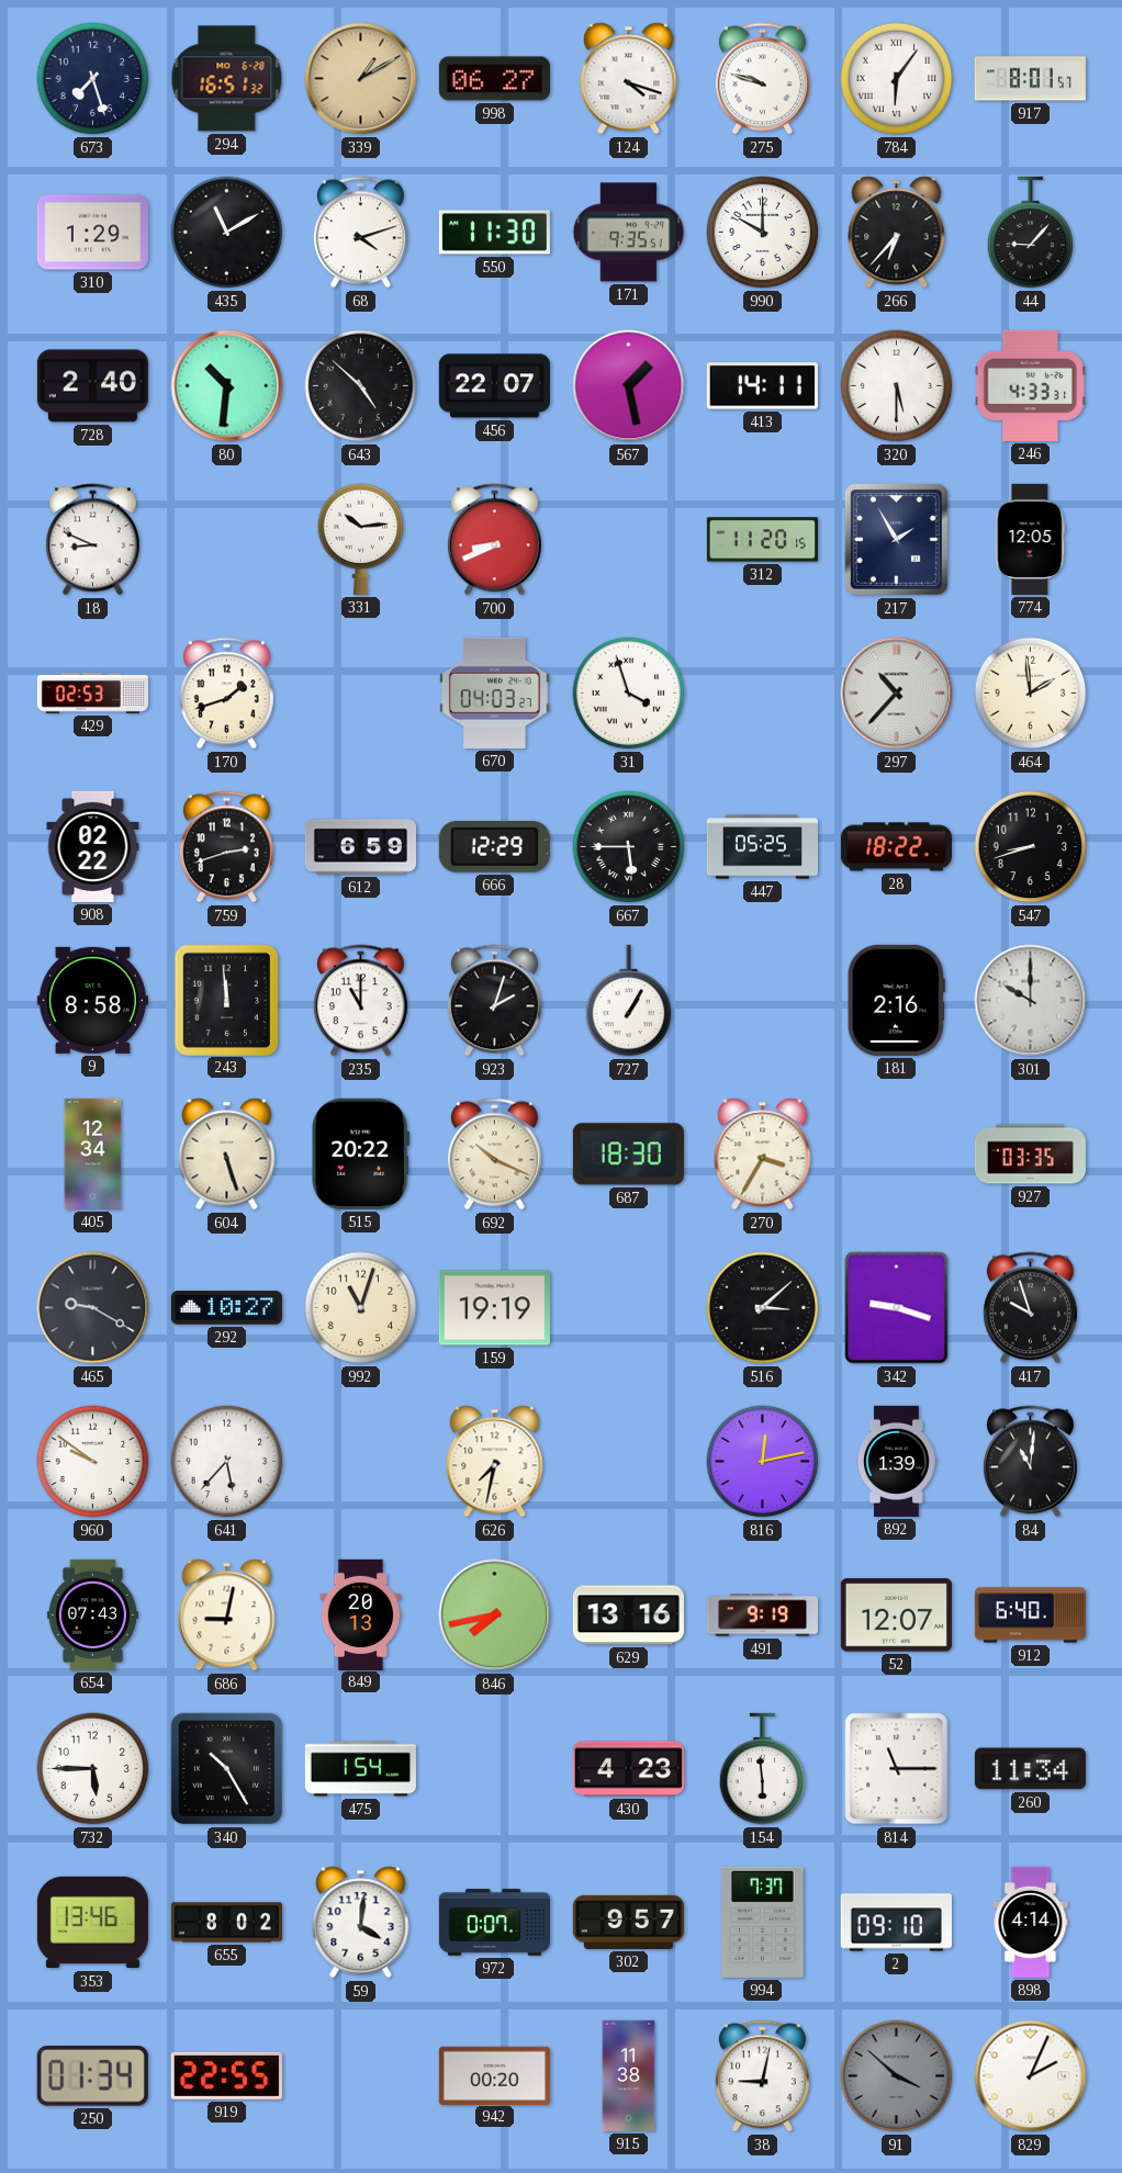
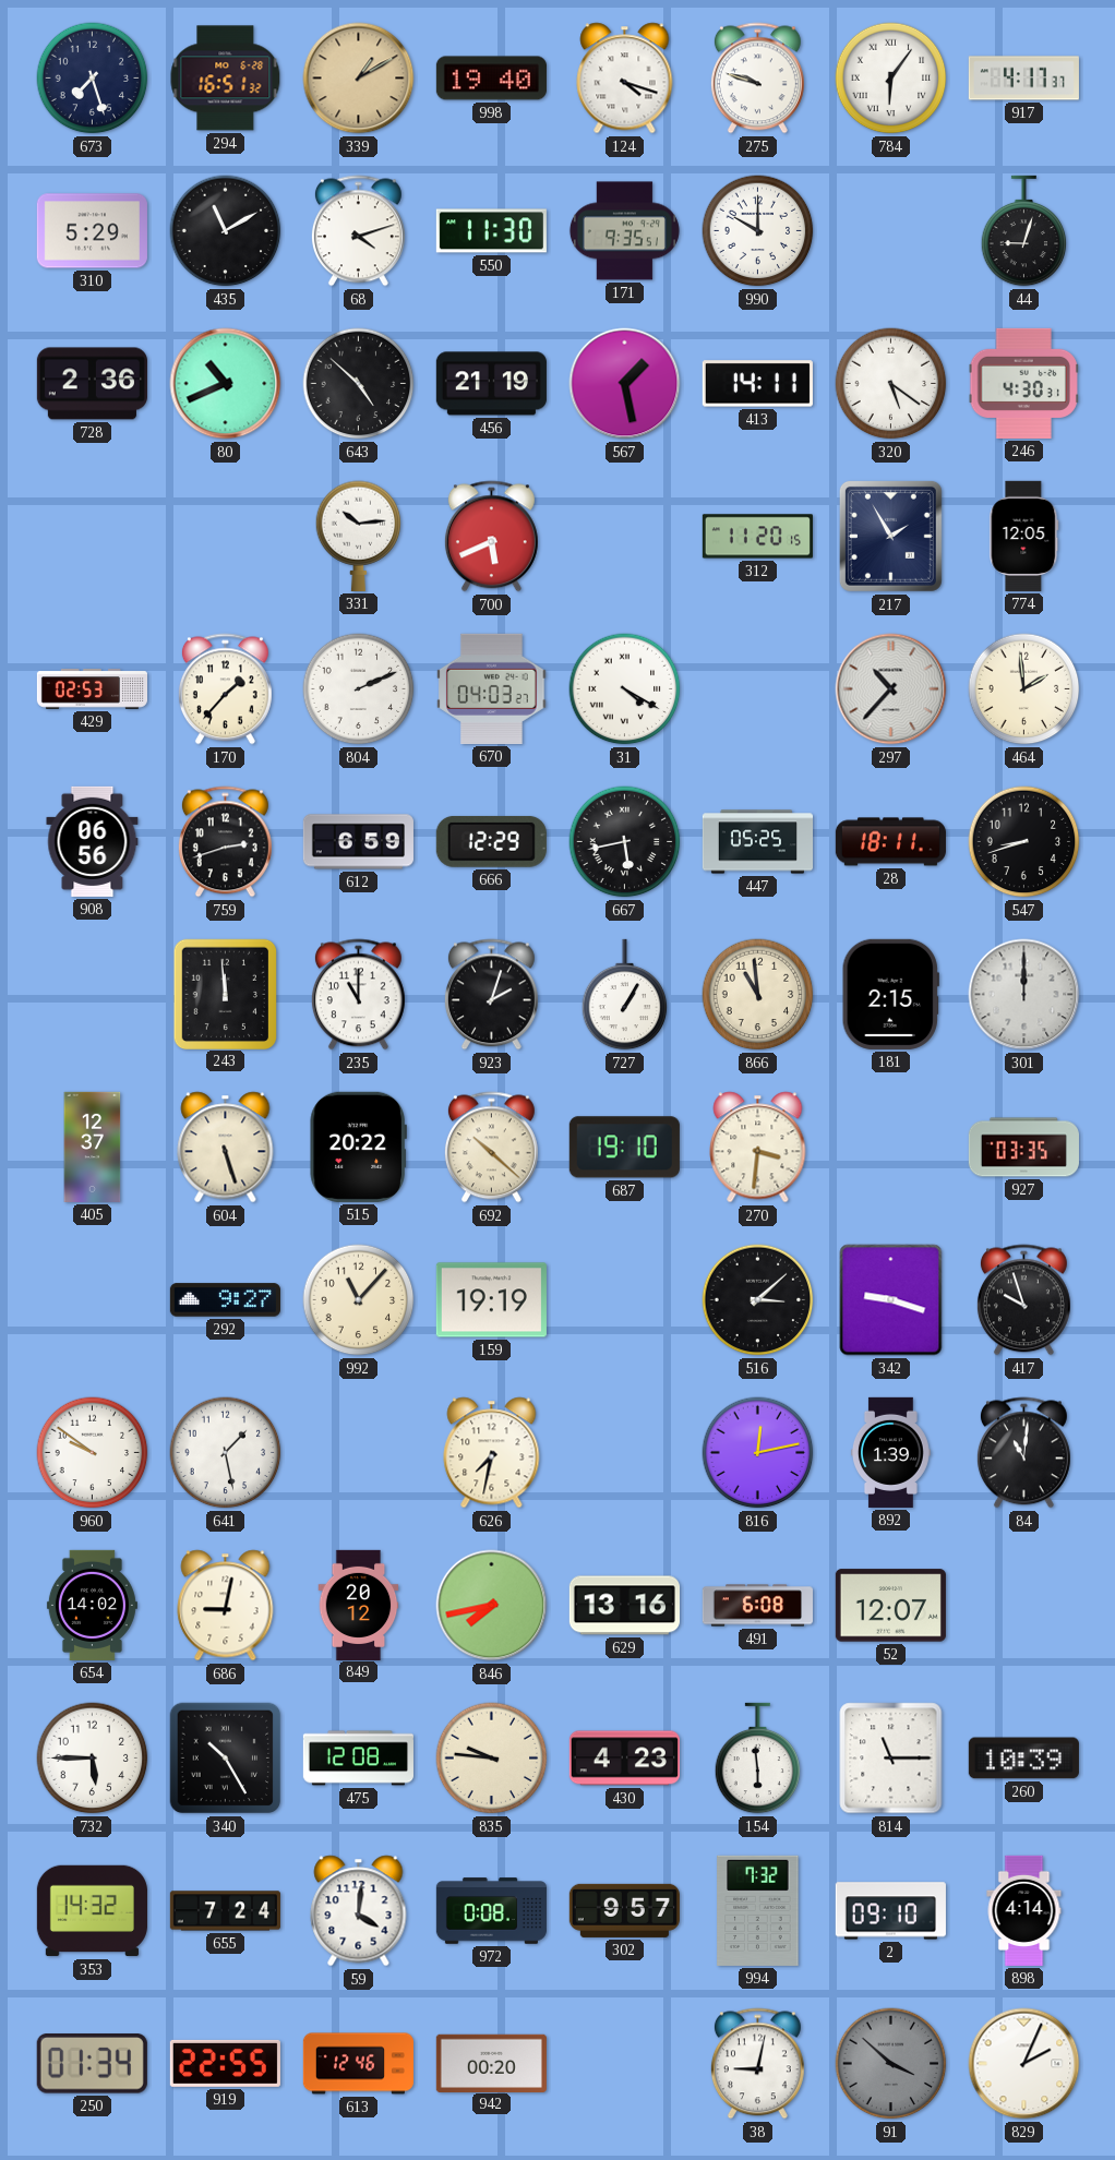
998: 06:27 -> 19:40 (491, 79)
917: 8:01 -> 4:17 (1023, 79)
310: 1:29 -> 5:29 (92, 231)
266: 6:37 -> none (897, 233)
44: 9:07 -> 9:03 (1024, 231)
728: 2:40 -> 2:36 (92, 384)
80: 10:31 -> 10:41 (226, 384)
456: 22:07 -> 21:19 (491, 384)
320: 5:30 -> 5:21 (891, 384)
246: 4:33 -> 4:30 (1023, 383)
18: 8:49 -> none (92, 540)
700: 8:41 -> 5:41 (491, 537)
170: 1:42 -> 1:37 (225, 689)
804: none -> 2:11 (359, 689)
31: 3:57 -> 4:20 (625, 689)
908: 02:22 -> 06:56 (93, 841)
667: 5:45 -> 5:43 (625, 842)
28: 18:22 -> 18:11 (890, 842)
9: 8:58 -> none (92, 1000)
866: none -> 10:59 (758, 995)
181: 2:16 -> 2:15 (890, 994)
301: 10:00 -> 12:00 (1024, 995)
405: 12:34 -> 12:37 (93, 1147)
692: 10:19 -> 10:22 (491, 1148)
687: 18:30 -> 19:10 (624, 1148)
270: 3:35 -> 3:31 (758, 1148)
465: 9:20 -> none (93, 1308)
292: 10:27 -> 9:27 (225, 1300)
992: 11:03 -> 11:07 (359, 1300)
641: 5:37 -> 1:28 (226, 1453)
654: 07:43 -> 14:02 (92, 1605)
849: 20:13 -> 20:12 (359, 1605)
491: 9:19 -> 6:08 (757, 1606)
912: 6:40 -> none (1030, 1615)
475: 1:54 -> 12:08 (358, 1759)
835: none -> 9:46 (492, 1759)
260: 11:34 -> 10:39 (1023, 1759)
353: 13:46 -> 14:32 (92, 1911)
655: 8:02 -> 7:24 (225, 1911)
972: 0:07 -> 0:08 (491, 1911)
994: 7:37 -> 7:32 (758, 1910)
613: none -> 12:46 (358, 2064)
915: 11:38 -> none (629, 2075)
